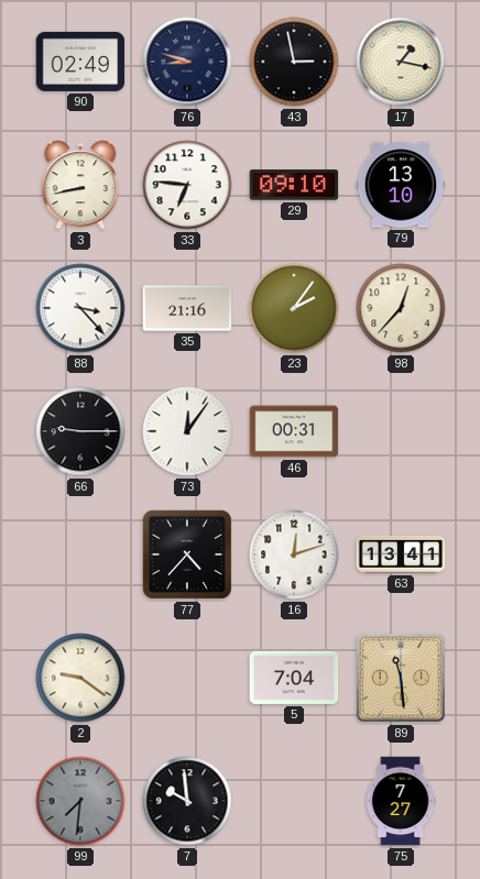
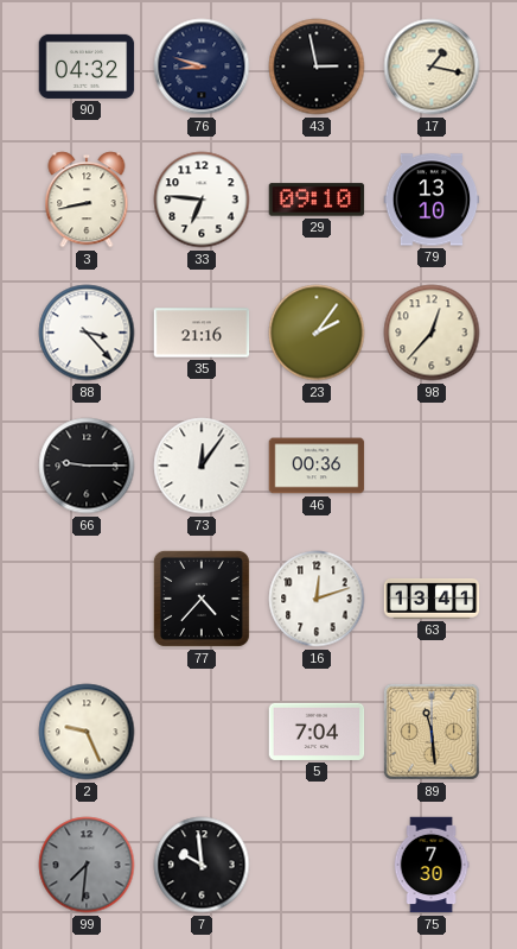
90: 02:49 -> 04:32 (87, 67)
46: 00:31 -> 00:36 (317, 466)
2: 9:21 -> 9:26 (87, 732)
75: 7:27 -> 7:30 (432, 865)
